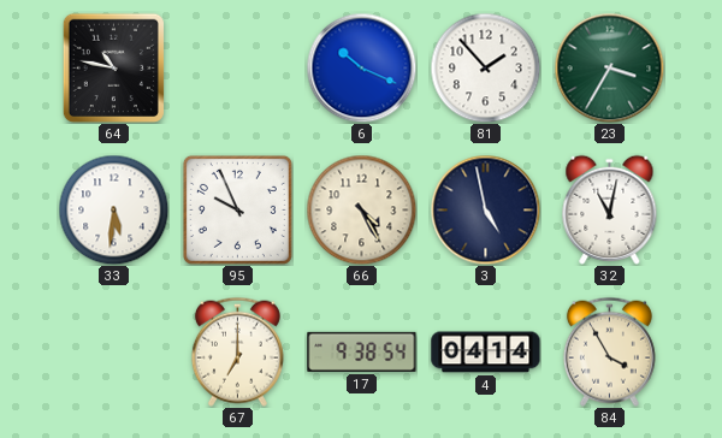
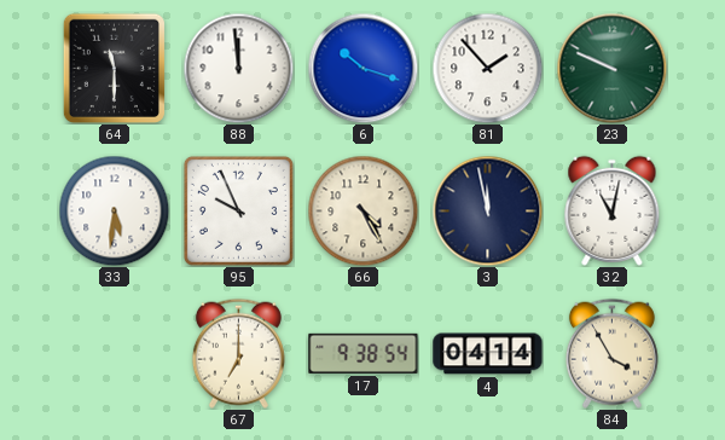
64: 10:47 -> 11:30 (114, 68)
88: none -> 11:59 (238, 68)
6: 10:19 -> 10:18 (362, 68)
23: 3:35 -> 9:49 (611, 68)
3: 4:58 -> 11:58 (487, 210)
